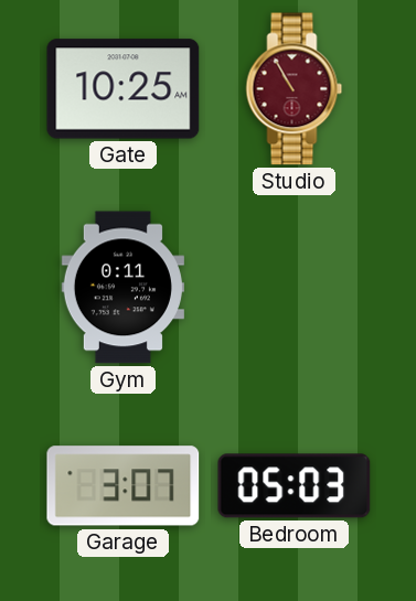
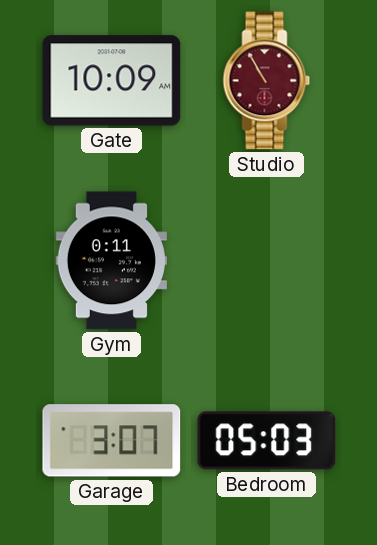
Gate: 10:25 -> 10:09 (112, 81)
